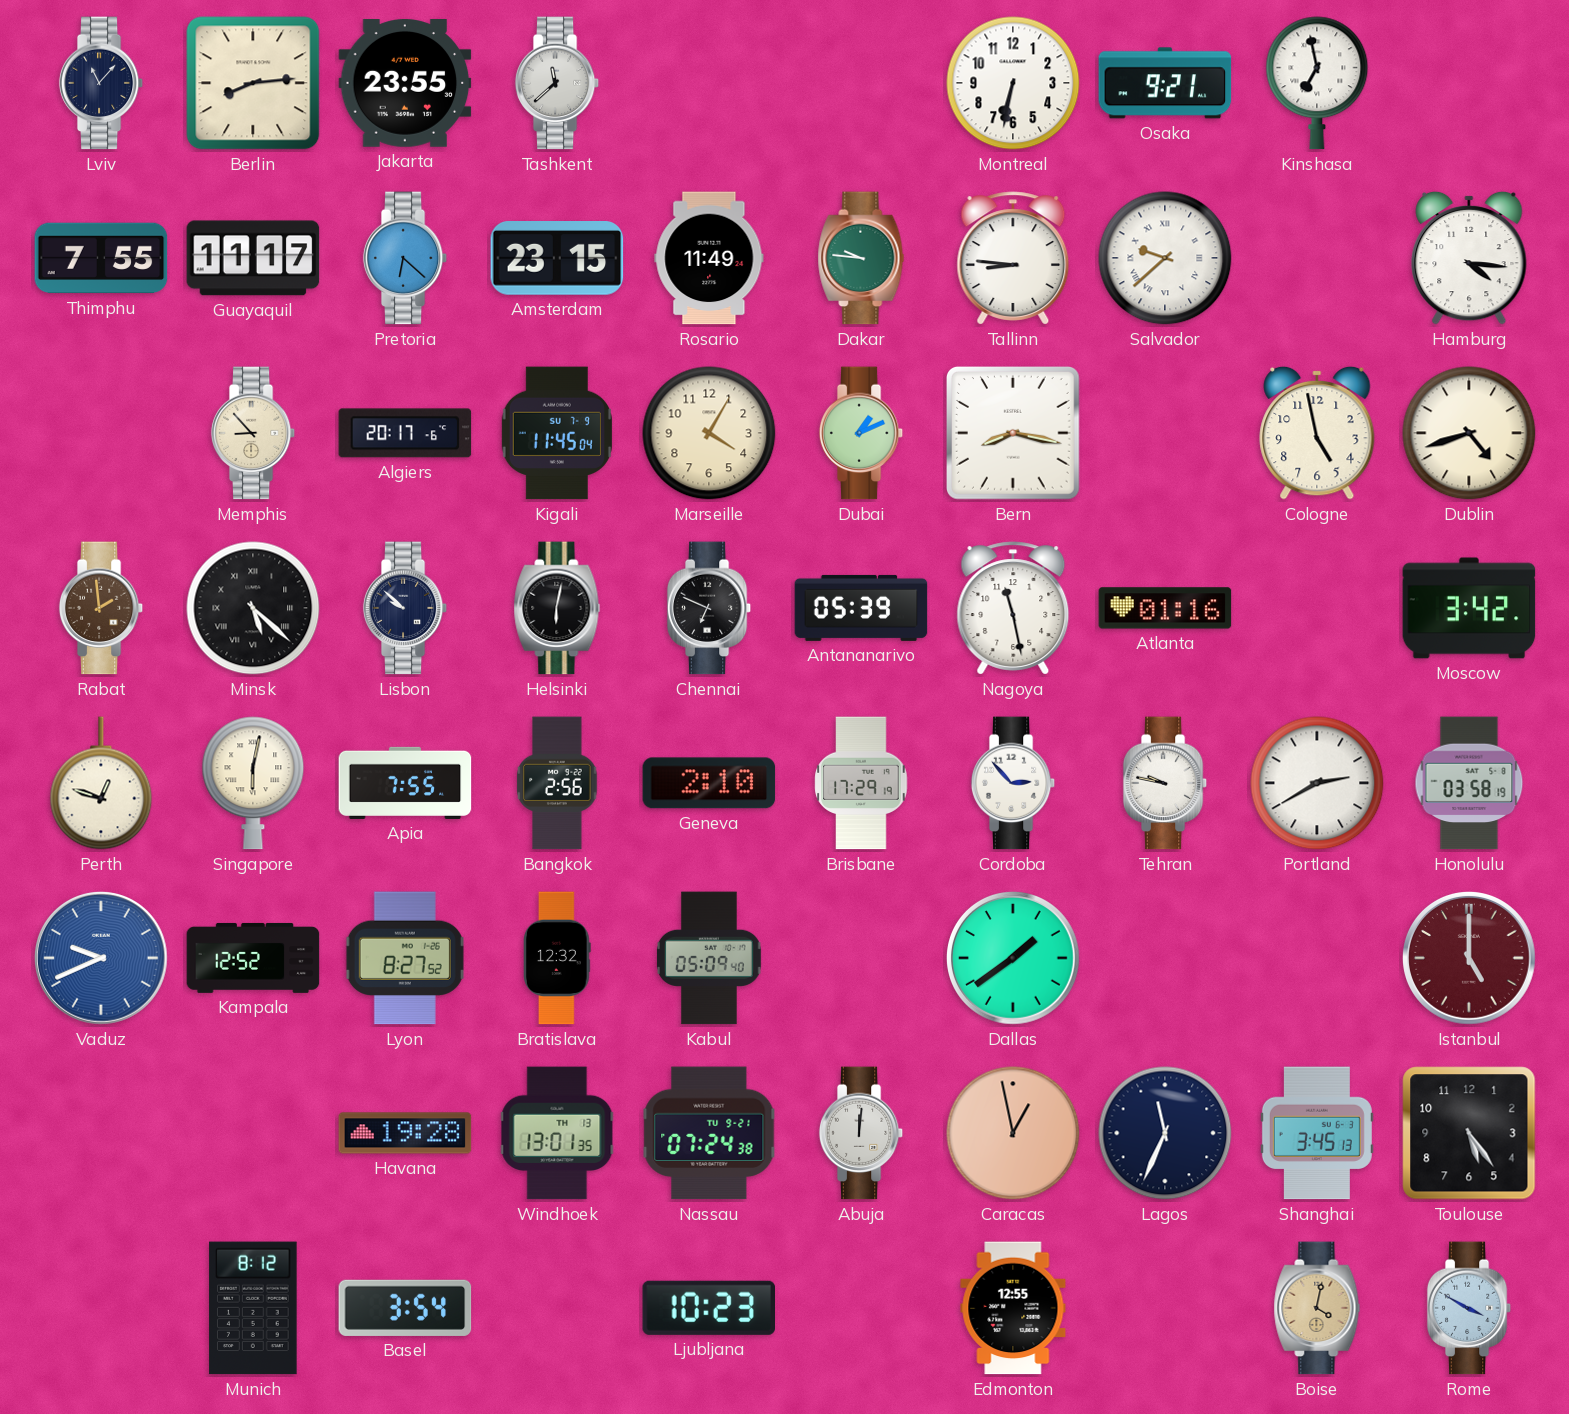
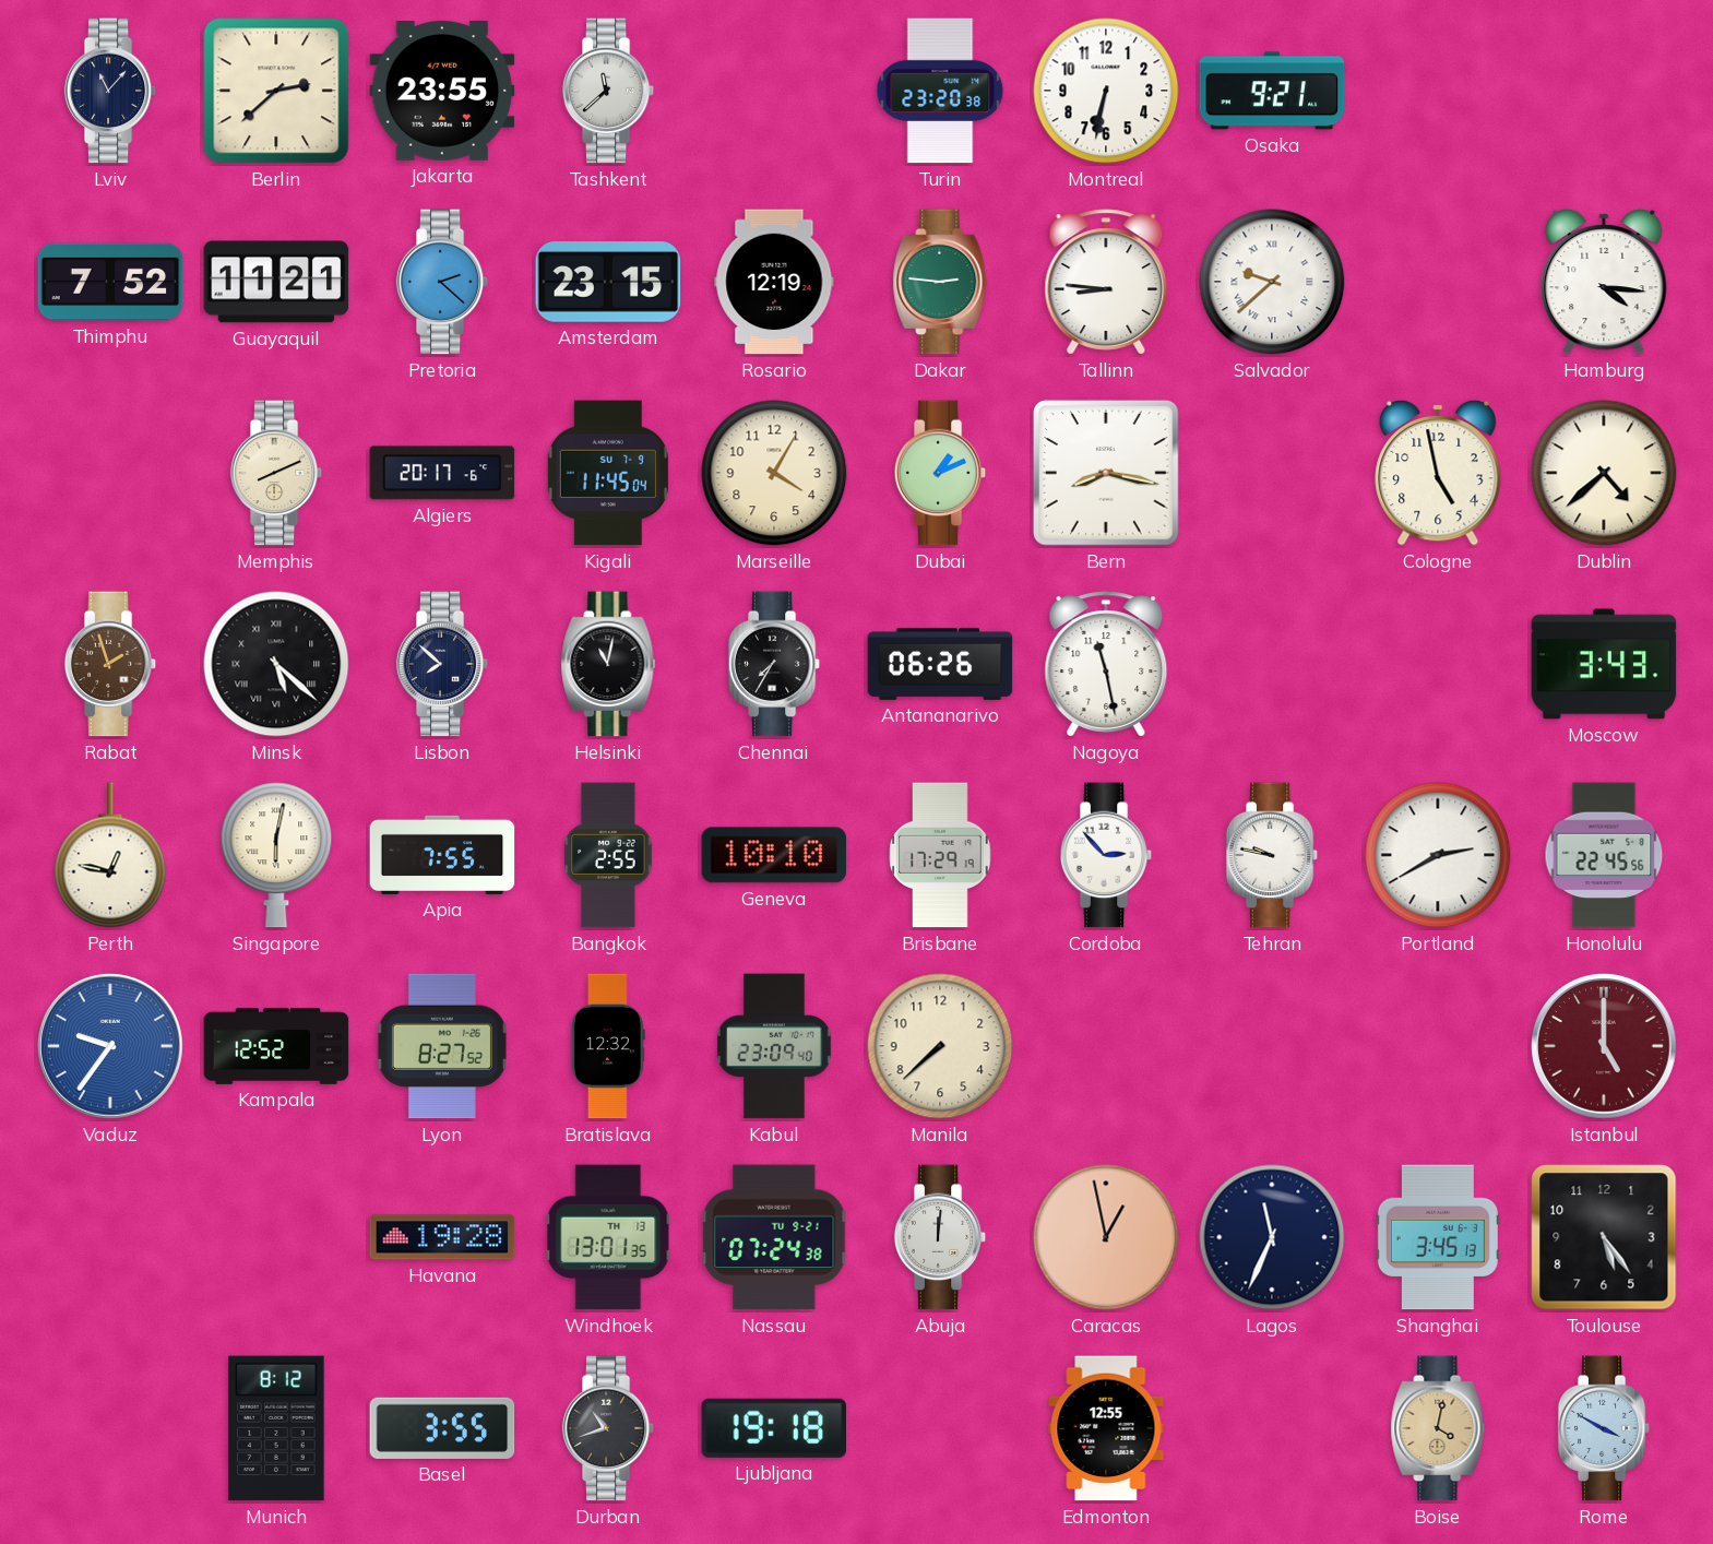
Berlin: 8:14 -> 2:38 (276, 91)
Turin: none -> 23:20 (940, 91)
Kinshasa: 6:58 -> none (1317, 83)
Thimphu: 7:55 -> 7:52 (110, 282)
Guayaquil: 11:17 -> 11:21 (276, 282)
Pretoria: 6:22 -> 2:22 (442, 282)
Rosario: 11:49 -> 12:19 (774, 282)
Dakar: 9:46 -> 2:46 (940, 282)
Memphis: 8:53 -> 8:11 (276, 473)
Dublin: 4:42 -> 4:38 (1604, 473)
Rabat: 1:59 -> 1:57 (110, 664)
Lisbon: 9:52 -> 7:52 (442, 664)
Helsinki: 6:02 -> 11:02 (608, 664)
Chennai: 6:49 -> 7:35 (774, 664)
Antananarivo: 05:39 -> 06:26 (940, 664)
Atlanta: 01:16 -> none (1165, 608)
Moscow: 3:42 -> 3:43 (1604, 664)
Perth: 12:48 -> 12:47 (110, 855)
Bangkok: 2:56 -> 2:55 (608, 855)
Geneva: 2:10 -> 10:10 (774, 855)
Honolulu: 03:58 -> 22:45 (1604, 855)
Vaduz: 9:41 -> 9:36 (111, 1047)
Kabul: 05:09 -> 23:09 (775, 1046)
Manila: none -> 7:38 (940, 1046)
Dallas: 1:39 -> none (1014, 959)
Basel: 3:54 -> 3:55 (442, 1428)
Durban: none -> 10:42 (608, 1428)
Ljubljana: 10:23 -> 19:18 (773, 1428)
